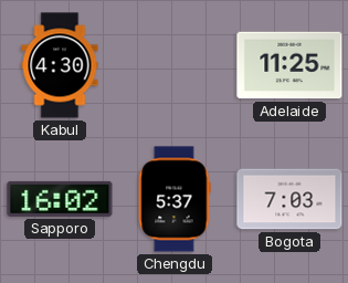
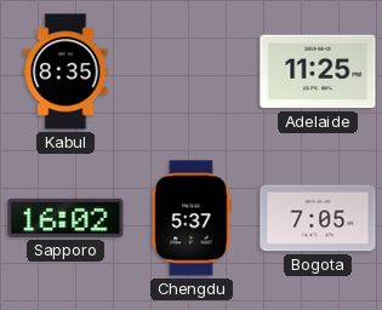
Kabul: 4:30 -> 8:35 (65, 71)
Bogota: 7:03 -> 7:05 (318, 218)
